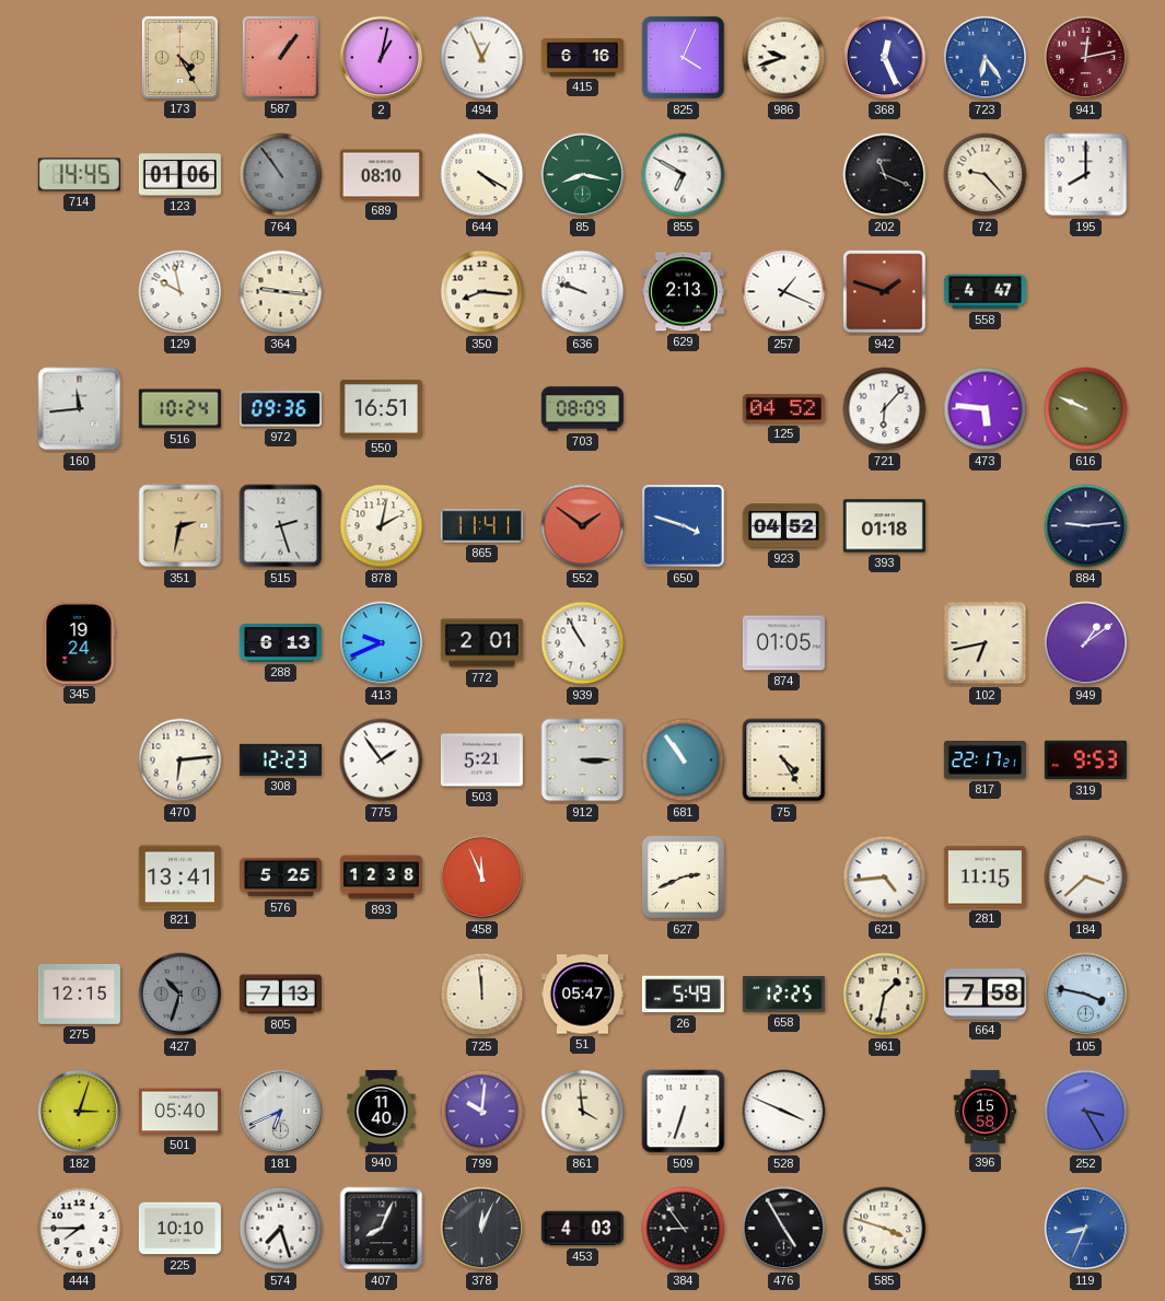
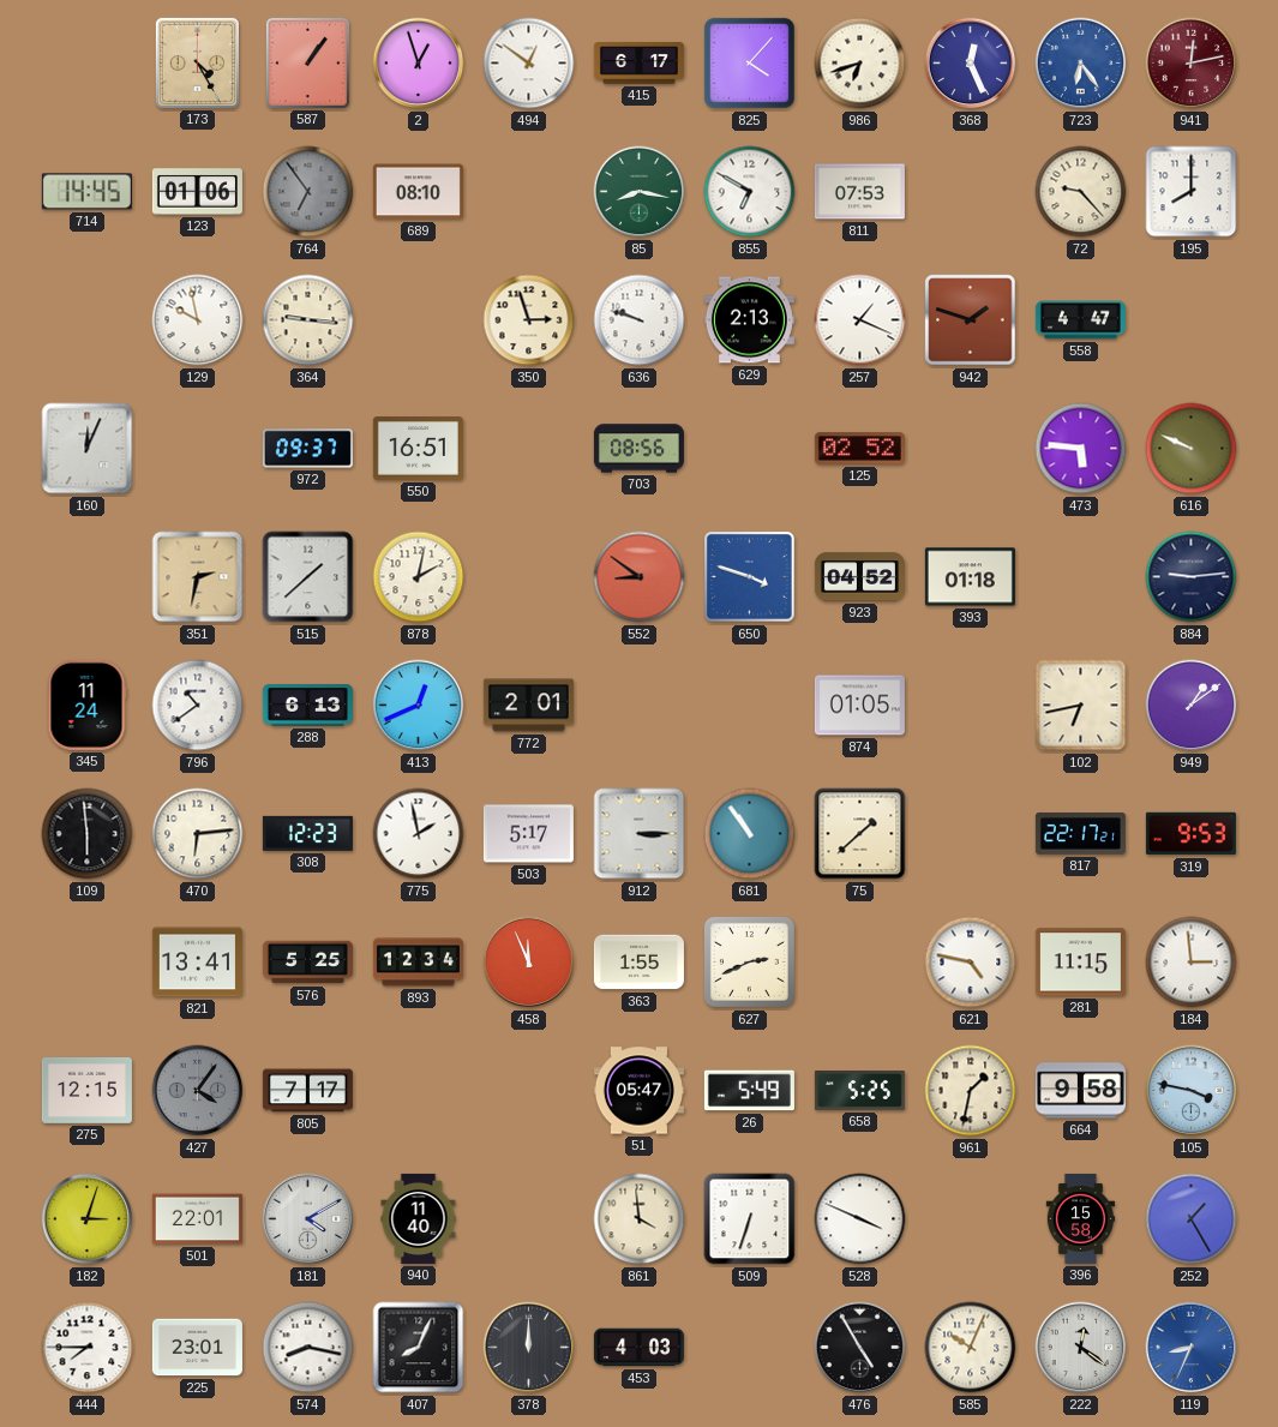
2: 1:02 -> 12:57 (419, 64)
494: 12:56 -> 12:51 (529, 64)
415: 6:16 -> 6:17 (638, 64)
825: 4:04 -> 4:07 (749, 62)
986: 9:42 -> 6:42 (860, 64)
764: 10:54 -> 6:54 (308, 192)
644: 4:20 -> none (482, 175)
811: none -> 07:53 (859, 192)
202: 11:19 -> none (885, 175)
350: 8:16 -> 2:57 (529, 320)
160: 11:44 -> 12:04 (88, 449)
516: 10:24 -> none (179, 409)
972: 09:36 -> 09:37 (307, 449)
703: 08:09 -> 08:56 (638, 449)
125: 04:52 -> 02:52 (859, 449)
721: 6:07 -> none (885, 409)
515: 2:27 -> 1:38 (308, 577)
865: 11:41 -> none (481, 526)
552: 1:51 -> 8:51 (640, 577)
345: 19:24 -> 11:24 (86, 704)
796: none -> 10:39 (198, 706)
413: 9:41 -> 12:41 (419, 706)
939: 10:55 -> none (583, 643)
109: none -> 5:59 (88, 834)
775: 1:54 -> 1:58 (419, 834)
503: 5:21 -> 5:17 (528, 834)
75: 4:25 -> 1:38 (860, 834)
893: 12:38 -> 12:34 (418, 963)
363: none -> 1:55 (638, 963)
621: 4:44 -> 4:47 (971, 963)
184: 3:38 -> 2:59 (1192, 963)
427: 10:33 -> 4:06 (198, 1091)
805: 7:13 -> 7:17 (307, 1091)
725: 11:59 -> none (482, 995)
658: 12:25 -> 5:25 (859, 1091)
664: 7:58 -> 9:58 (1080, 1091)
501: 05:40 -> 22:01 (197, 1219)
181: 6:41 -> 4:10 (308, 1219)
799: 10:01 -> none (482, 1112)
252: 3:25 -> 1:25 (1192, 1219)
225: 10:10 -> 23:01 (197, 1348)
574: 7:27 -> 8:17 (308, 1348)
378: 12:04 -> 12:00 (529, 1348)
384: 8:54 -> none (684, 1229)
585: 3:48 -> 10:04 (971, 1348)
222: none -> 12:21 (1081, 1348)
